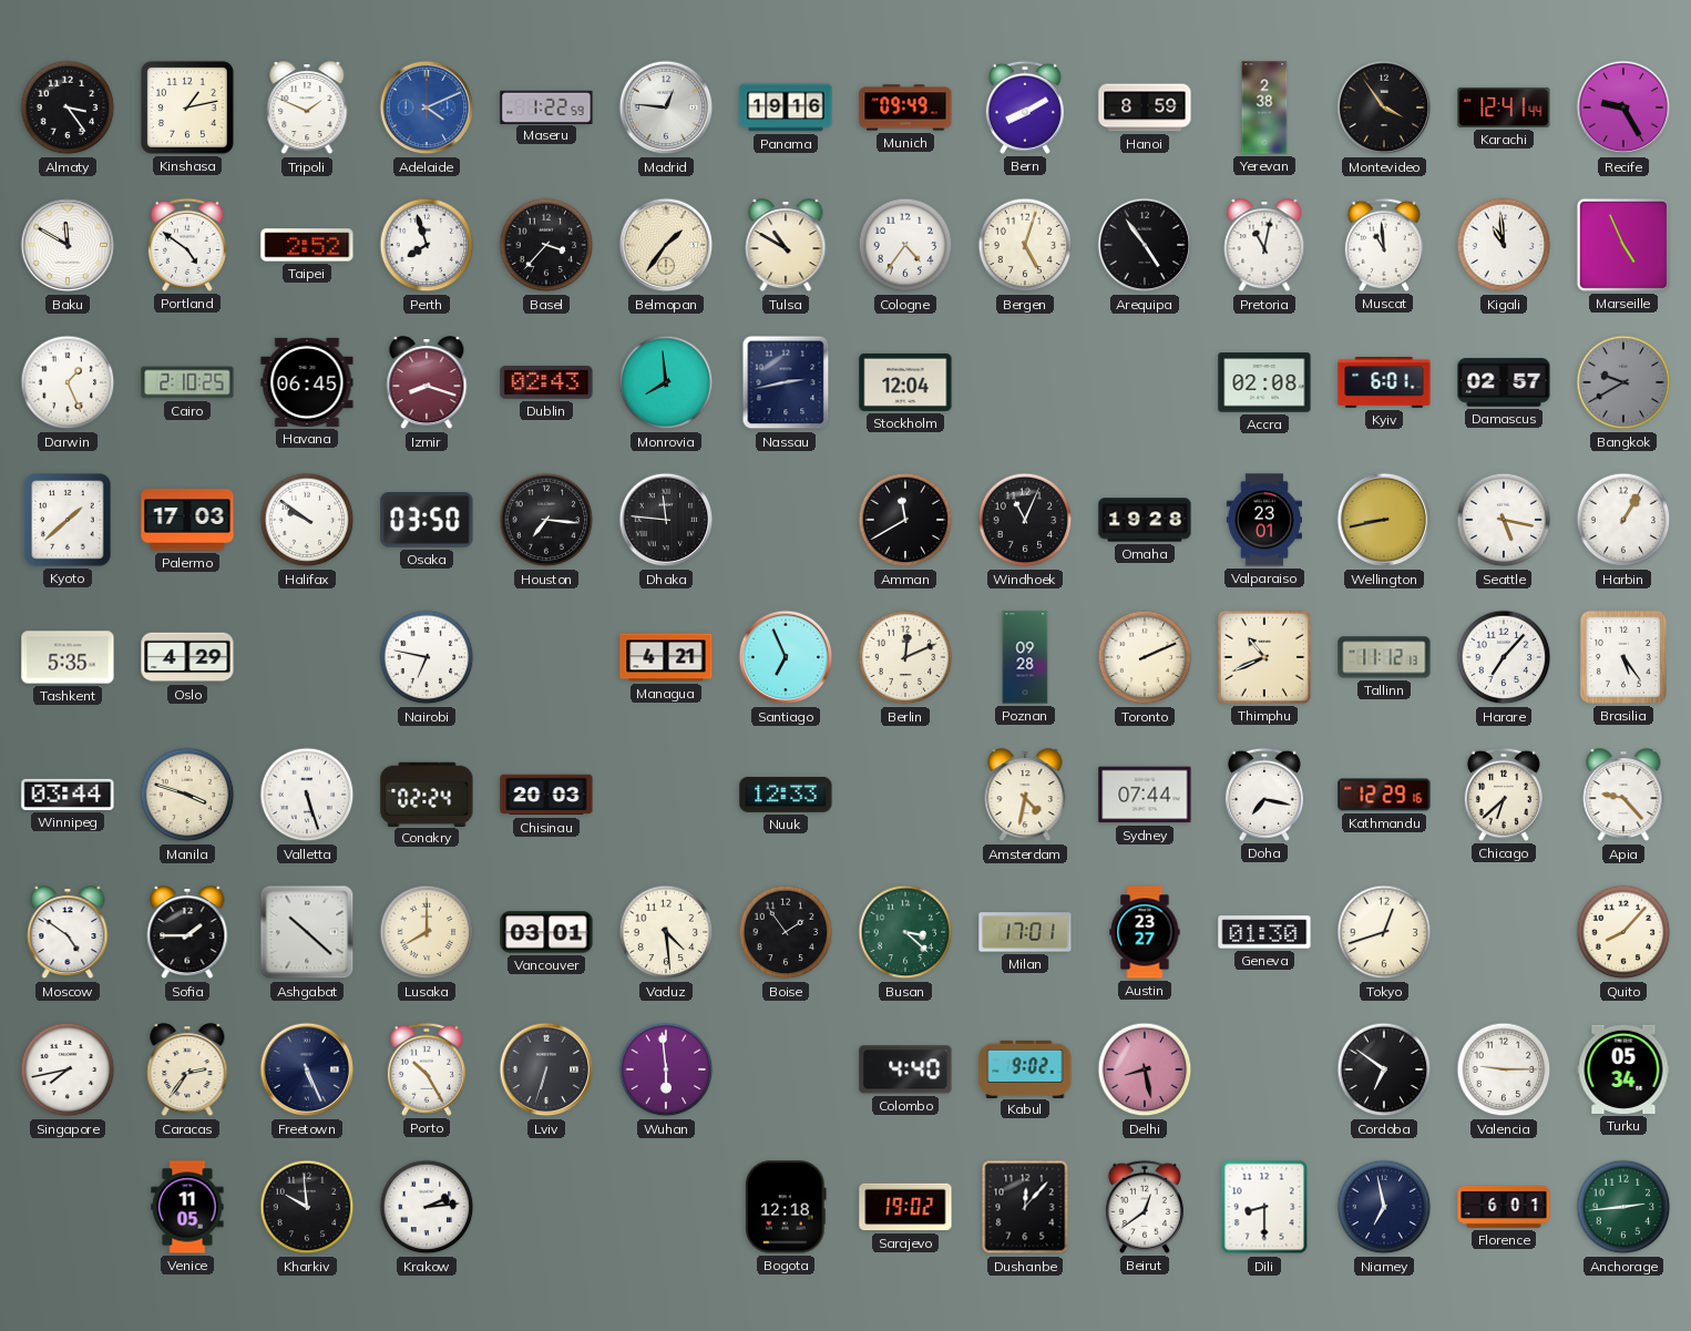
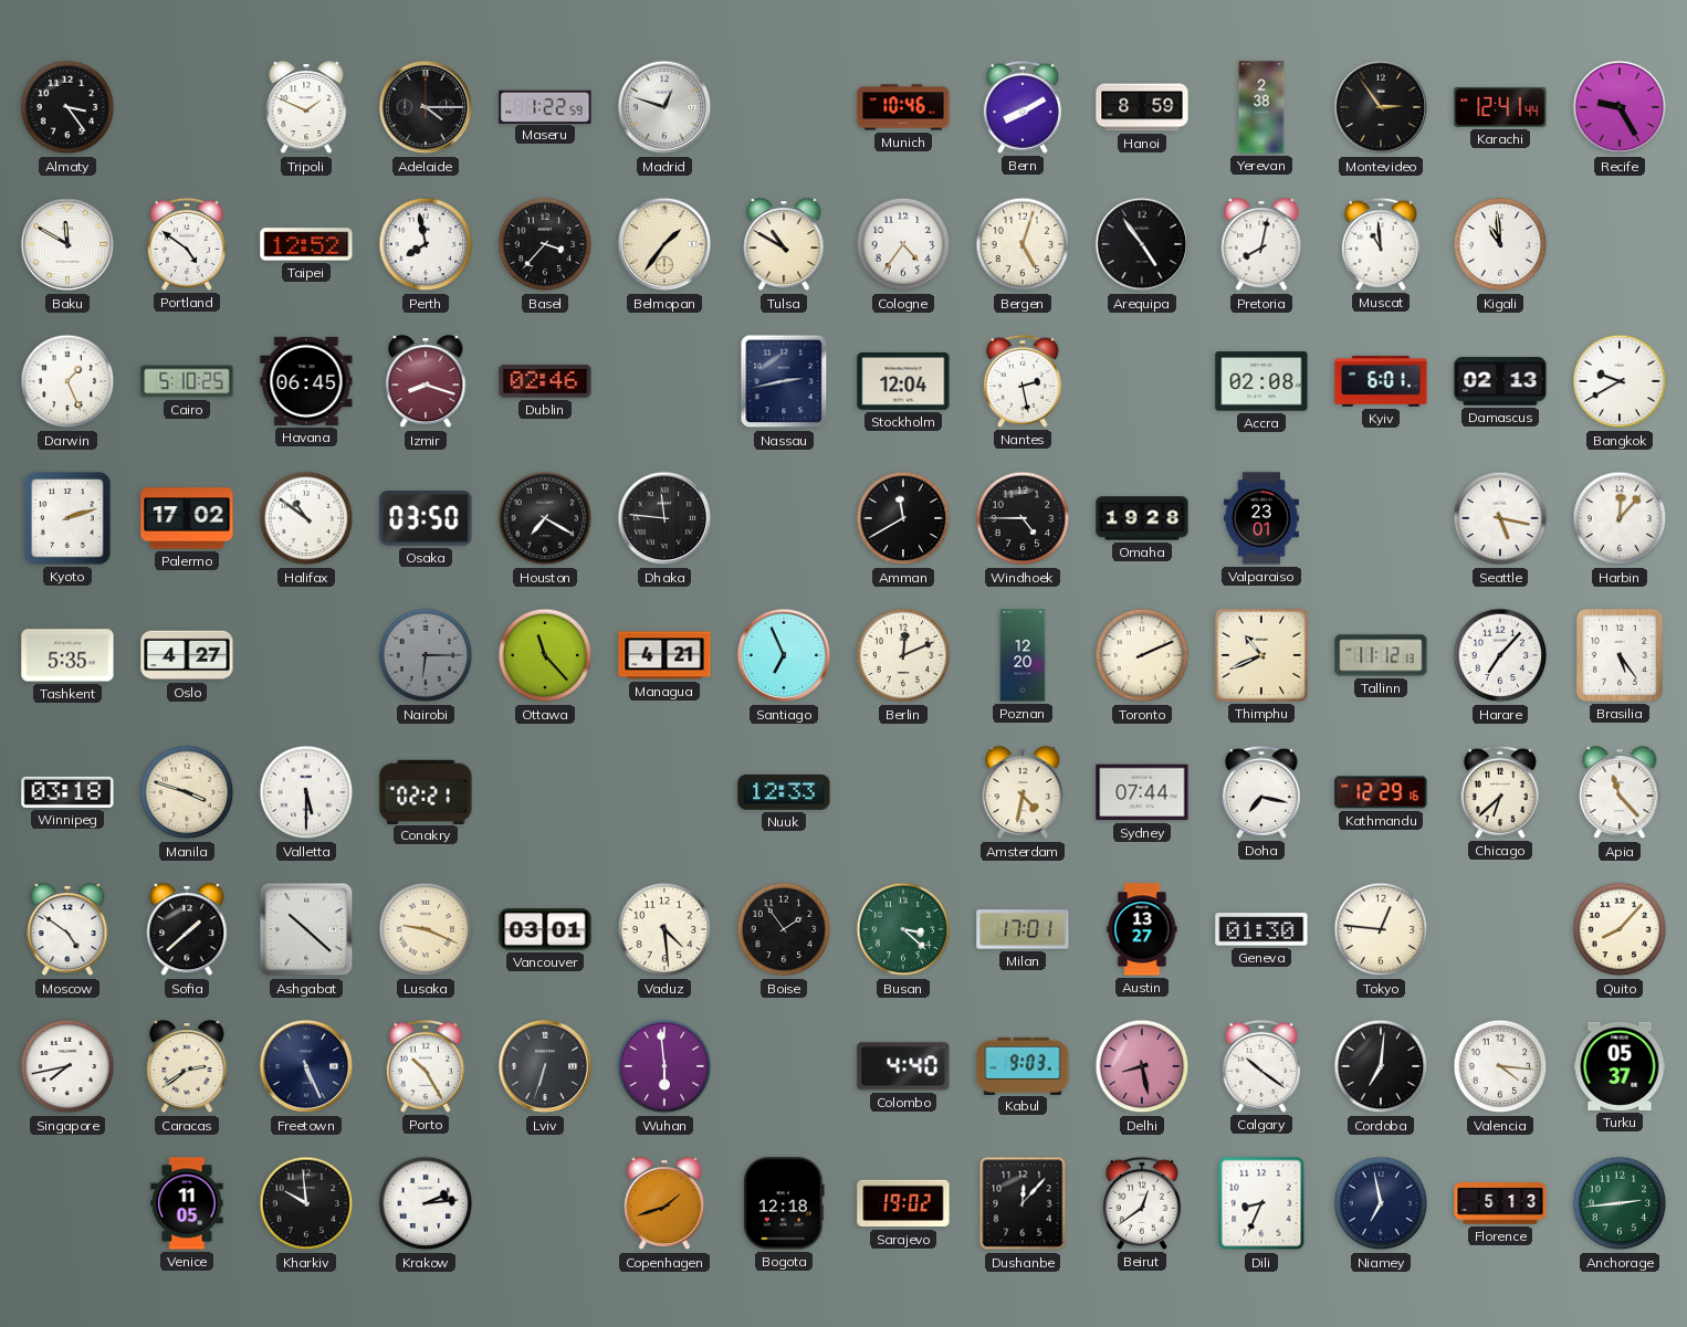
Kinshasa: 1:13 -> none (187, 107)
Adelaide: 4:11 -> 4:15 (426, 107)
Adelaide dial: blue -> black (426, 107)
Madrid: 12:46 -> 12:48 (664, 107)
Panama: 19:16 -> none (786, 107)
Munich: 09:49 -> 10:46 (903, 107)
Montevideo: 3:54 -> 2:54 (1381, 107)
Taipei: 2:52 -> 12:52 (306, 244)
Perth: 7:57 -> 7:58 (426, 244)
Pretoria: 11:02 -> 8:02 (1261, 245)
Marseille: 4:56 -> none (1623, 245)
Cairo: 2:10 -> 5:10 (187, 381)
Dublin: 02:43 -> 02:46 (545, 381)
Monrovia: 7:59 -> none (666, 382)
Nantes: none -> 2:28 (1023, 381)
Damascus: 02:57 -> 02:13 (1500, 381)
Bangkok dial: grey -> white (1620, 381)
Kyoto: 1:38 -> 2:12 (67, 518)
Palermo: 17:03 -> 17:02 (187, 518)
Halifax: 9:51 -> 10:51 (306, 518)
Houston: 7:16 -> 7:20 (545, 518)
Windhoek: 11:04 -> 4:45 (1023, 518)
Wellington: 8:43 -> none (1384, 520)
Harbin: 1:05 -> 12:07 (1620, 518)
Oslo: 4:29 -> 4:27 (187, 655)
Nairobi: 6:47 -> 6:15 (426, 655)
Nairobi dial: white -> grey (426, 655)
Ottawa: none -> 11:23 (545, 655)
Poznan: 09:28 -> 12:20 (1023, 655)
Winnipeg: 03:44 -> 03:18 (67, 792)
Valletta: 5:27 -> 5:30 (306, 792)
Conakry: 02:24 -> 02:21 (426, 791)
Chisinau: 20:03 -> none (546, 795)
Apia: 9:23 -> 11:23 (1620, 793)
Sofia: 1:45 -> 1:38 (187, 930)
Lusaka: 8:00 -> 9:19 (426, 929)
Austin: 23:27 -> 13:27 (1142, 929)
Tokyo: 12:42 -> 12:46 (1381, 929)
Caracas: 2:36 -> 2:39 (187, 1067)
Kabul: 9:02 -> 9:03 (1023, 1065)
Calgary: none -> 10:21 (1261, 1066)
Cordoba: 6:51 -> 7:01 (1381, 1066)
Valencia: 9:15 -> 4:16 (1500, 1066)
Turku: 05:34 -> 05:37 (1620, 1066)
Copenhagen: none -> 1:42 (664, 1204)
Dili: 8:30 -> 8:34 (1261, 1203)
Florence: 6:01 -> 5:13 (1500, 1203)
